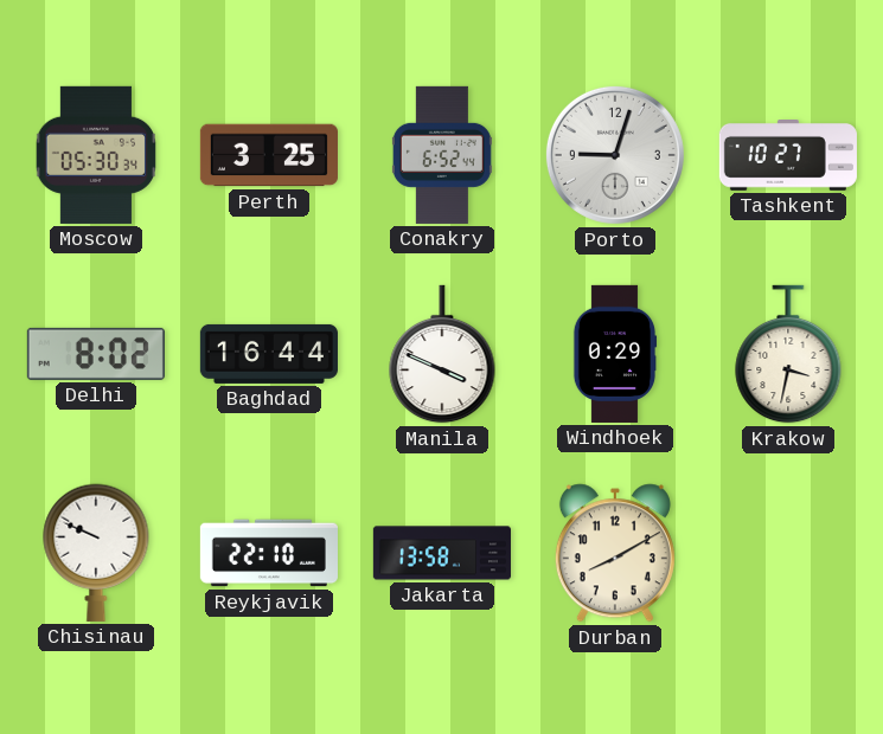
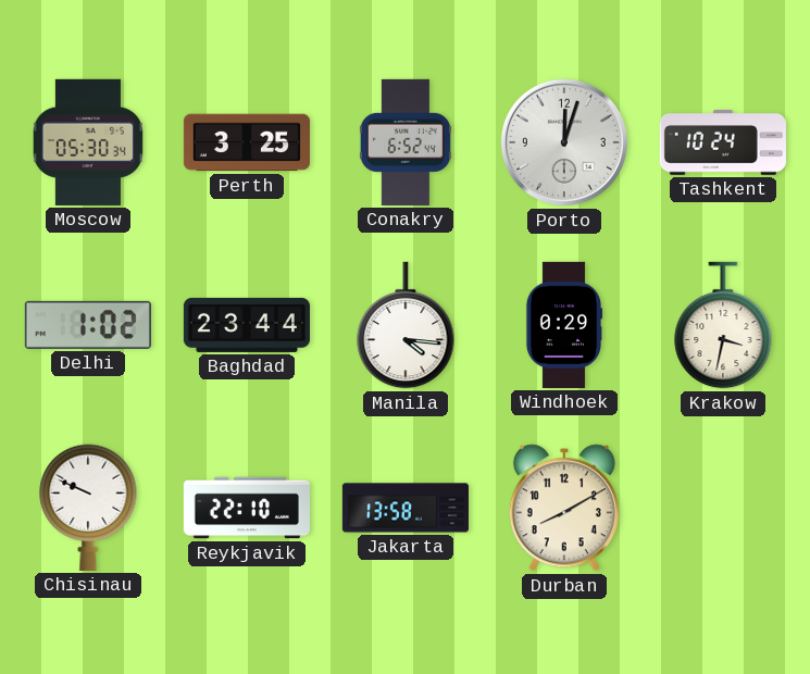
Porto: 9:03 -> 12:03 (564, 142)
Tashkent: 10:27 -> 10:24 (723, 143)
Delhi: 8:02 -> 1:02 (88, 325)
Baghdad: 16:44 -> 23:44 (247, 325)
Manila: 3:49 -> 4:16 (406, 325)
